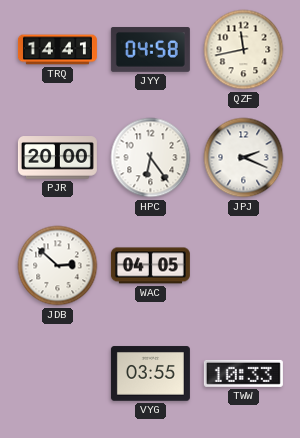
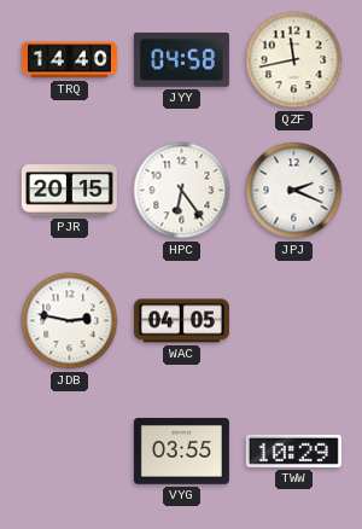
TRQ: 14:41 -> 14:40 (69, 60)
PJR: 20:00 -> 20:15 (69, 191)
JDB: 2:52 -> 2:47 (70, 321)
TWW: 10:33 -> 10:29 (293, 450)
